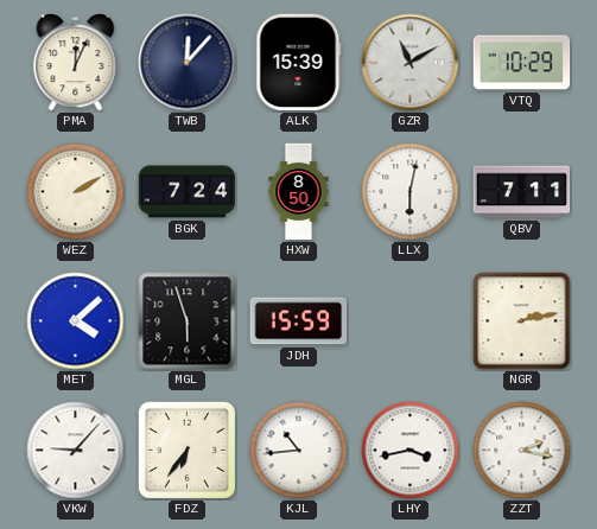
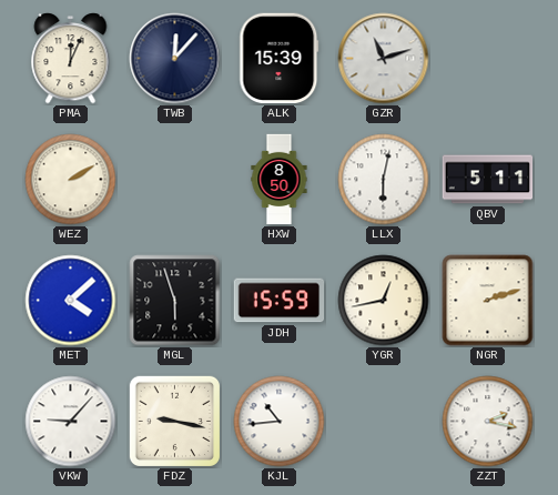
GZR: 11:10 -> 11:12 (384, 59)
VTQ: 10:29 -> none (522, 63)
BGK: 7:24 -> none (188, 192)
QBV: 7:11 -> 5:11 (488, 180)
YGR: none -> 12:43 (384, 301)
NGR: 2:13 -> 2:12 (488, 301)
FDZ: 6:36 -> 9:17 (174, 421)
LHY: 3:43 -> none (411, 451)
